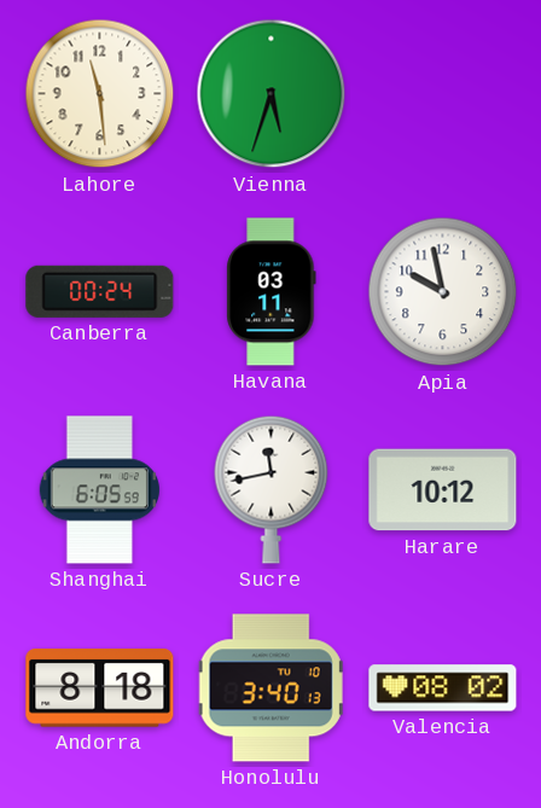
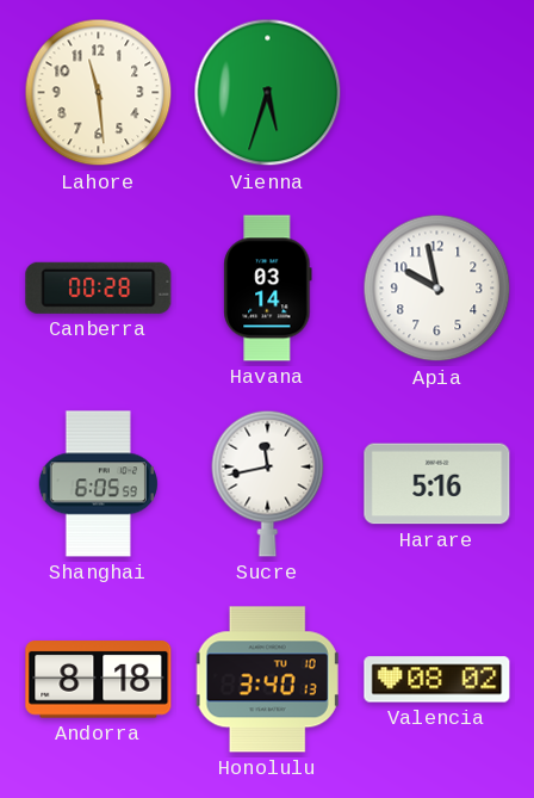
Canberra: 00:24 -> 00:28 (99, 287)
Havana: 03:11 -> 03:14 (268, 289)
Harare: 10:12 -> 5:16 (437, 484)
